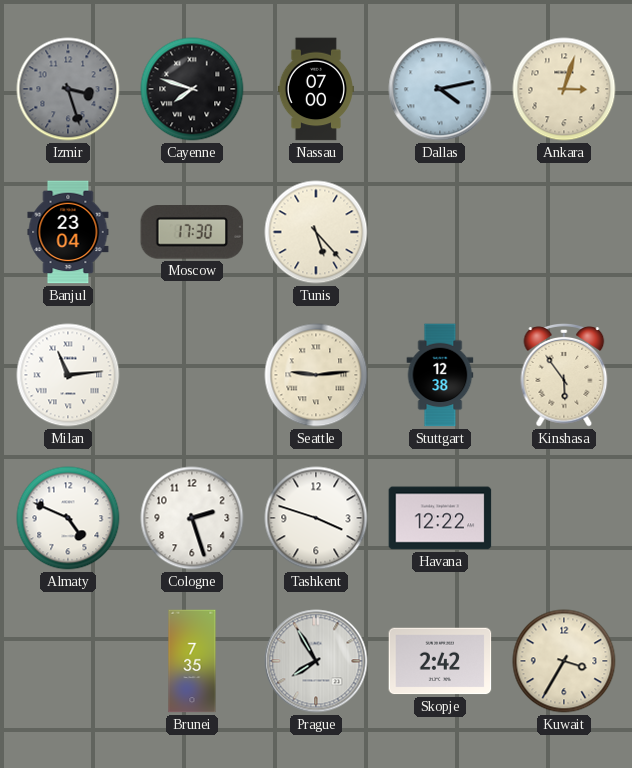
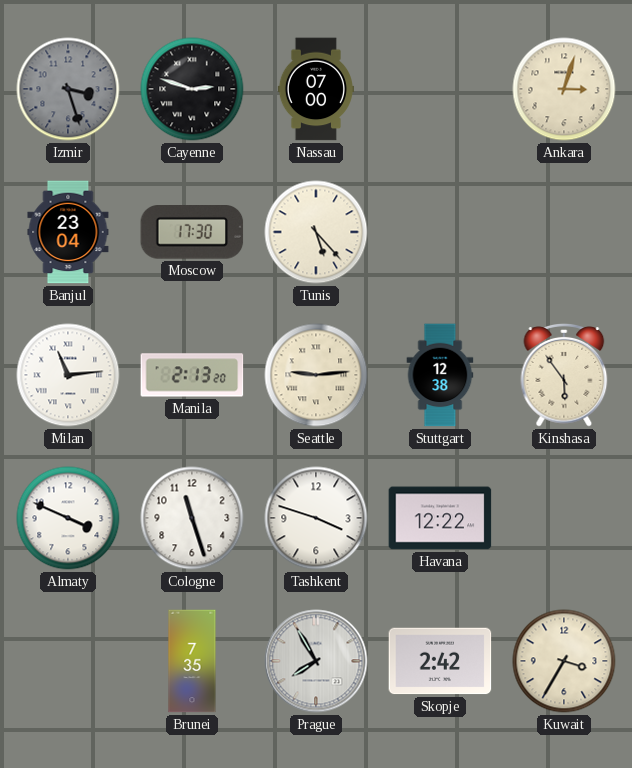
Cayenne: 7:48 -> 2:48 (192, 89)
Dallas: 4:13 -> none (440, 89)
Manila: none -> 2:13 (192, 375)
Almaty: 4:49 -> 3:49 (68, 518)
Cologne: 2:27 -> 11:27 (192, 518)
